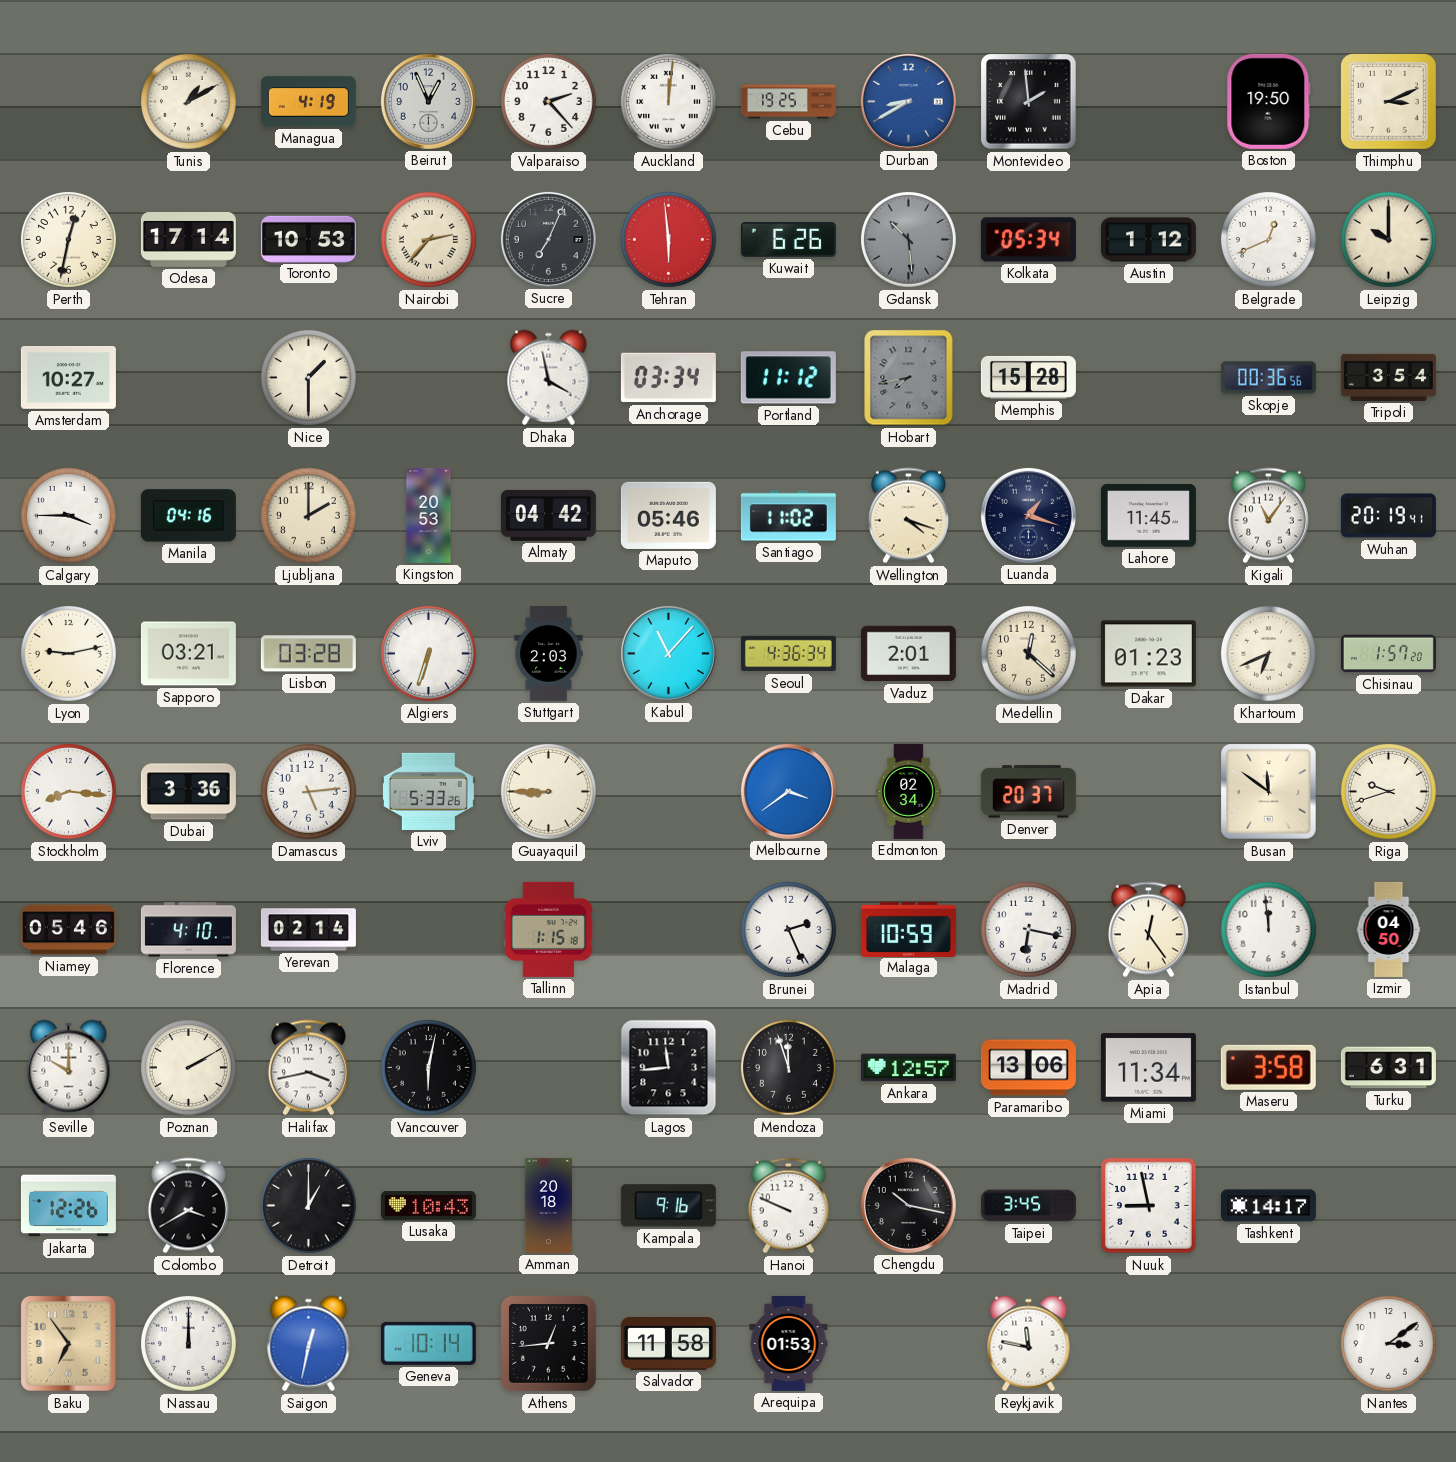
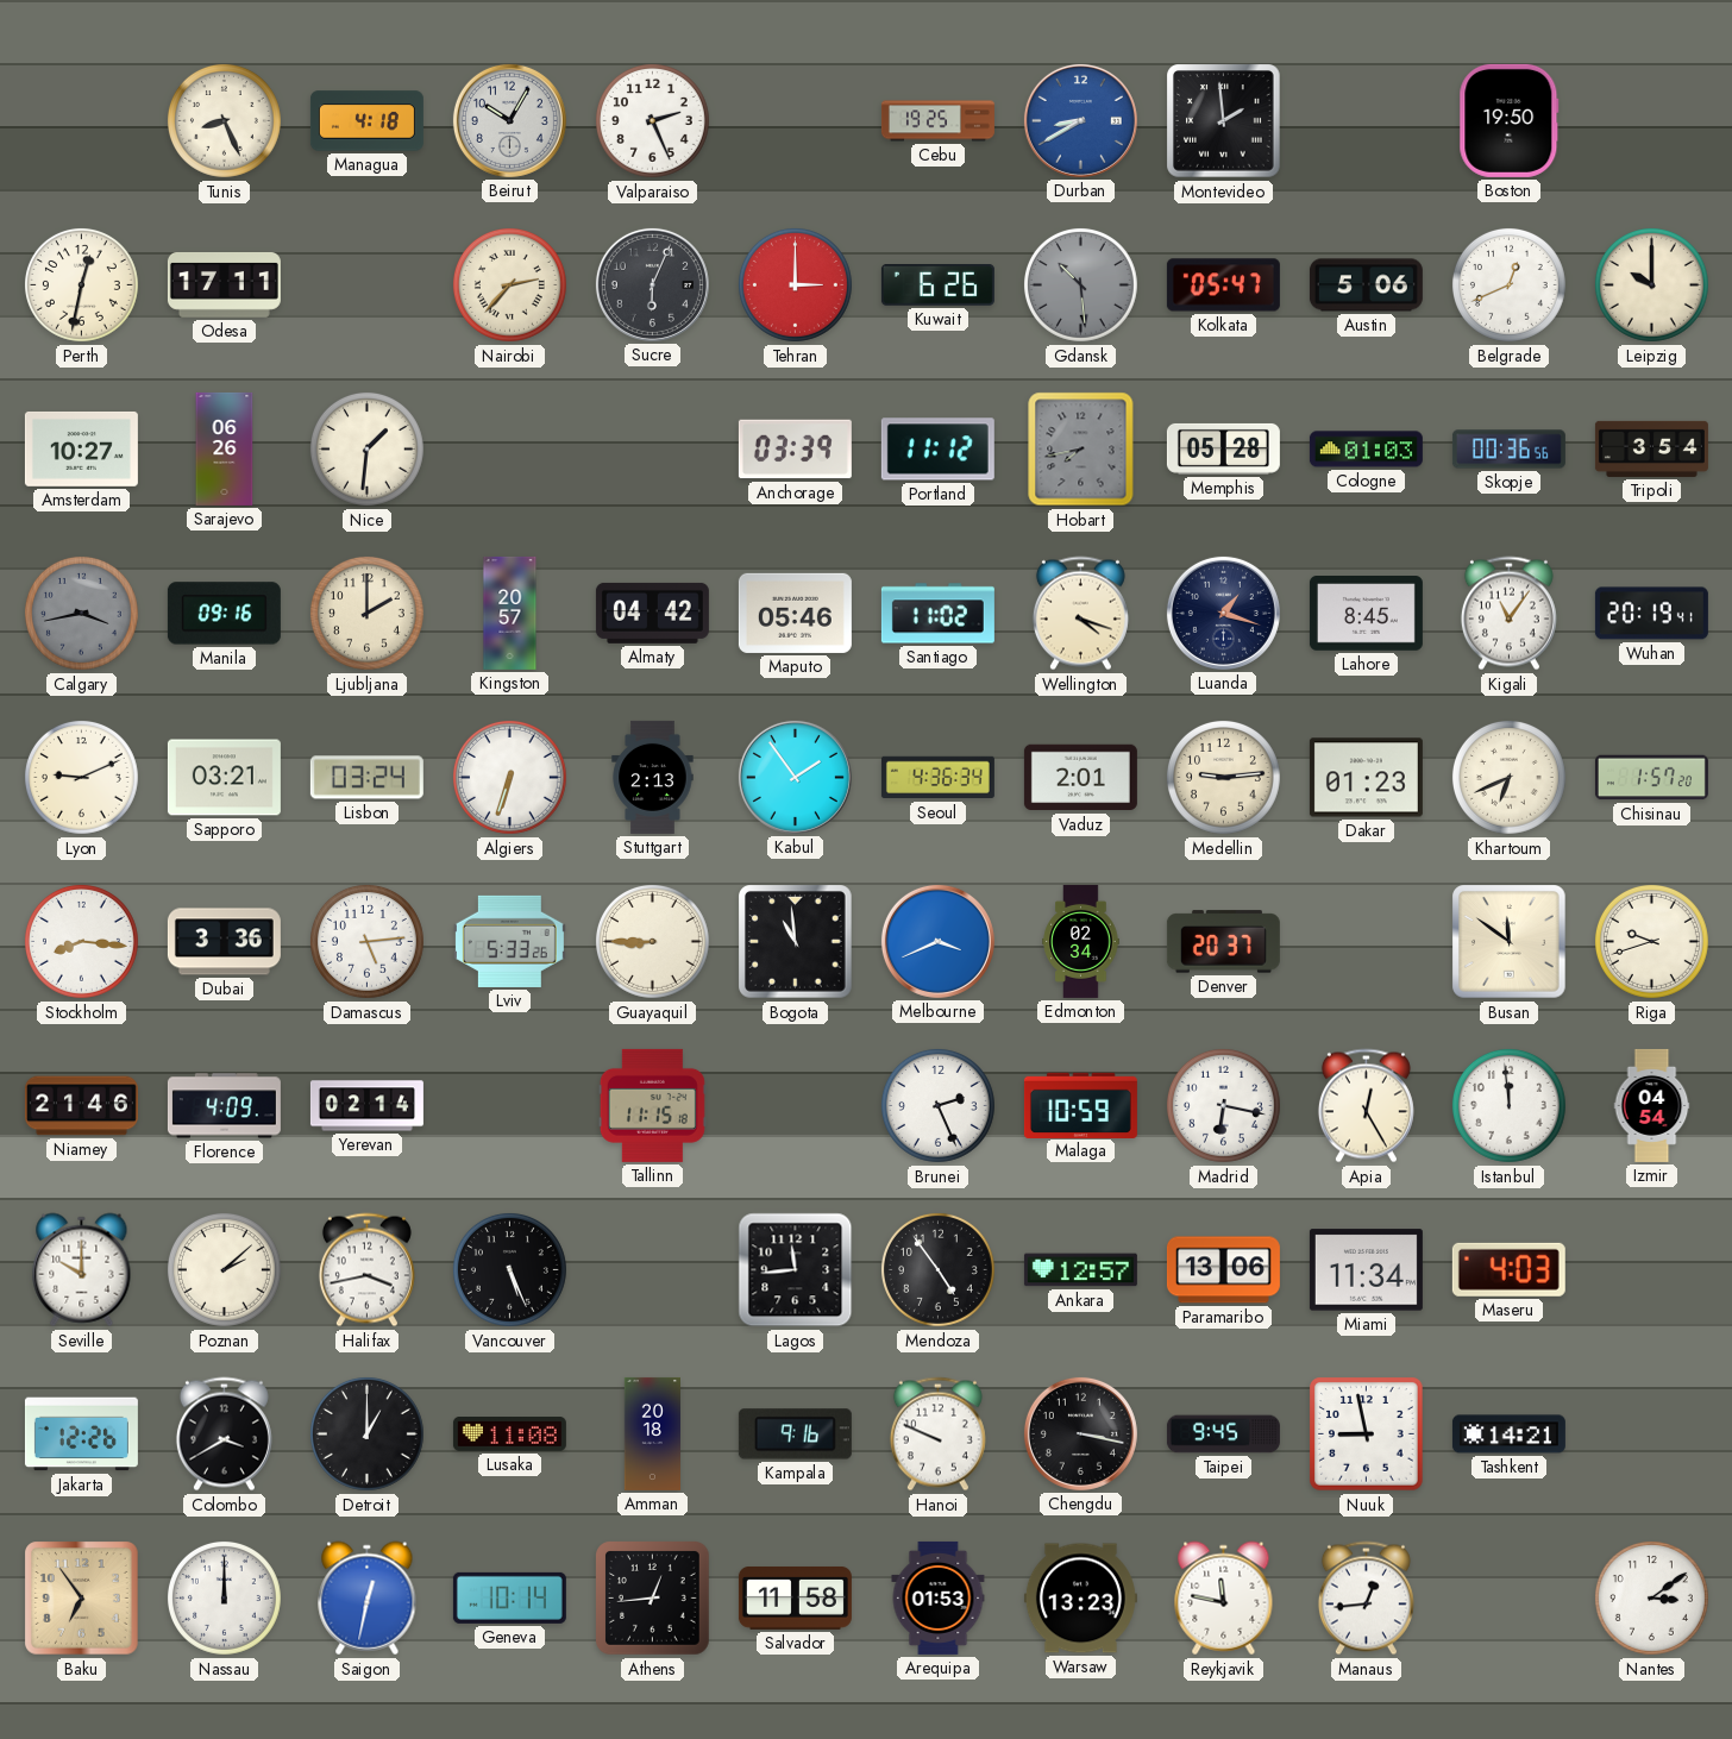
Tunis: 1:10 -> 8:26 (224, 120)
Managua: 4:19 -> 4:18 (366, 121)
Beirut: 12:56 -> 10:05 (509, 120)
Valparaiso: 2:23 -> 2:26 (652, 120)
Auckland: 12:01 -> none (668, 101)
Thimphu: 3:11 -> none (1389, 102)
Odesa: 17:14 -> 17:11 (224, 285)
Toronto: 10:53 -> none (308, 239)
Sucre: 7:04 -> 6:04 (652, 284)
Tehran: 5:59 -> 3:00 (795, 284)
Kolkata: 05:34 -> 05:47 (1223, 285)
Austin: 1:12 -> 5:06 (1366, 285)
Sarajevo: none -> 06:26 (225, 448)
Nice: 1:30 -> 1:31 (366, 448)
Dhaka: 3:58 -> none (549, 378)
Anchorage: 03:34 -> 03:39 (795, 450)
Memphis: 15:28 -> 05:28 (1223, 448)
Cologne: none -> 01:03 (1366, 450)
Calgary: 3:45 -> 3:43 (81, 613)
Calgary dial: white -> grey (81, 613)
Manila: 04:16 -> 09:16 (224, 614)
Kingston: 20:53 -> 20:57 (510, 613)
Lahore: 11:45 -> 8:45 (1366, 614)
Lyon: 9:13 -> 9:11 (81, 777)
Lisbon: 03:28 -> 03:24 (366, 778)
Stuttgart: 2:03 -> 2:13 (653, 777)
Kabul: 11:07 -> 1:54 (795, 777)
Medellin: 12:22 -> 9:14 (1223, 777)
Bogota: none -> 10:59 (796, 942)
Melbourne: 3:39 -> 3:41 (937, 941)
Niamey: 05:46 -> 21:46 (81, 1106)
Florence: 4:10 -> 4:09 (224, 1106)
Tallinn: 1:15 -> 11:15 (652, 1105)
Apia: 12:24 -> 12:25 (1366, 1106)
Izmir: 04:50 -> 04:54 (1652, 1105)
Poznan: 2:10 -> 2:08 (224, 1269)
Vancouver: 6:02 -> 5:26 (509, 1269)
Mendoza: 11:57 -> 4:54 (937, 1269)
Maseru: 3:58 -> 4:03 (1508, 1269)
Turku: 6:31 -> none (1388, 1068)
Lusaka: 10:43 -> 11:08 (509, 1434)
Chengdu: 10:17 -> 3:17 (1080, 1433)
Taipei: 3:45 -> 9:45 (1223, 1434)
Tashkent: 14:17 -> 14:21 (1508, 1434)
Warsaw: none -> 13:23 (1080, 1599)
Manaus: none -> 12:44 (1366, 1599)
